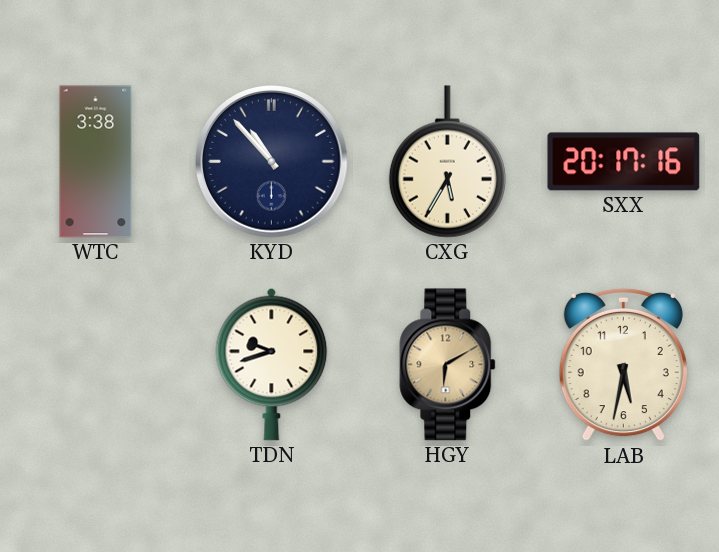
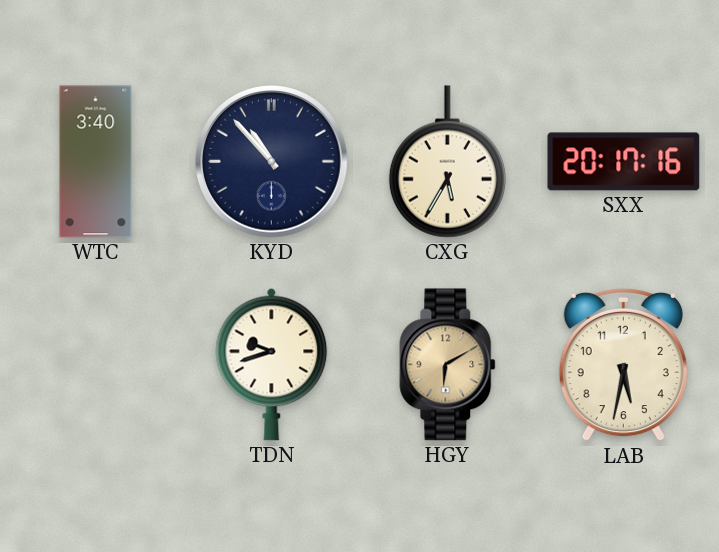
WTC: 3:38 -> 3:40 (96, 162)
